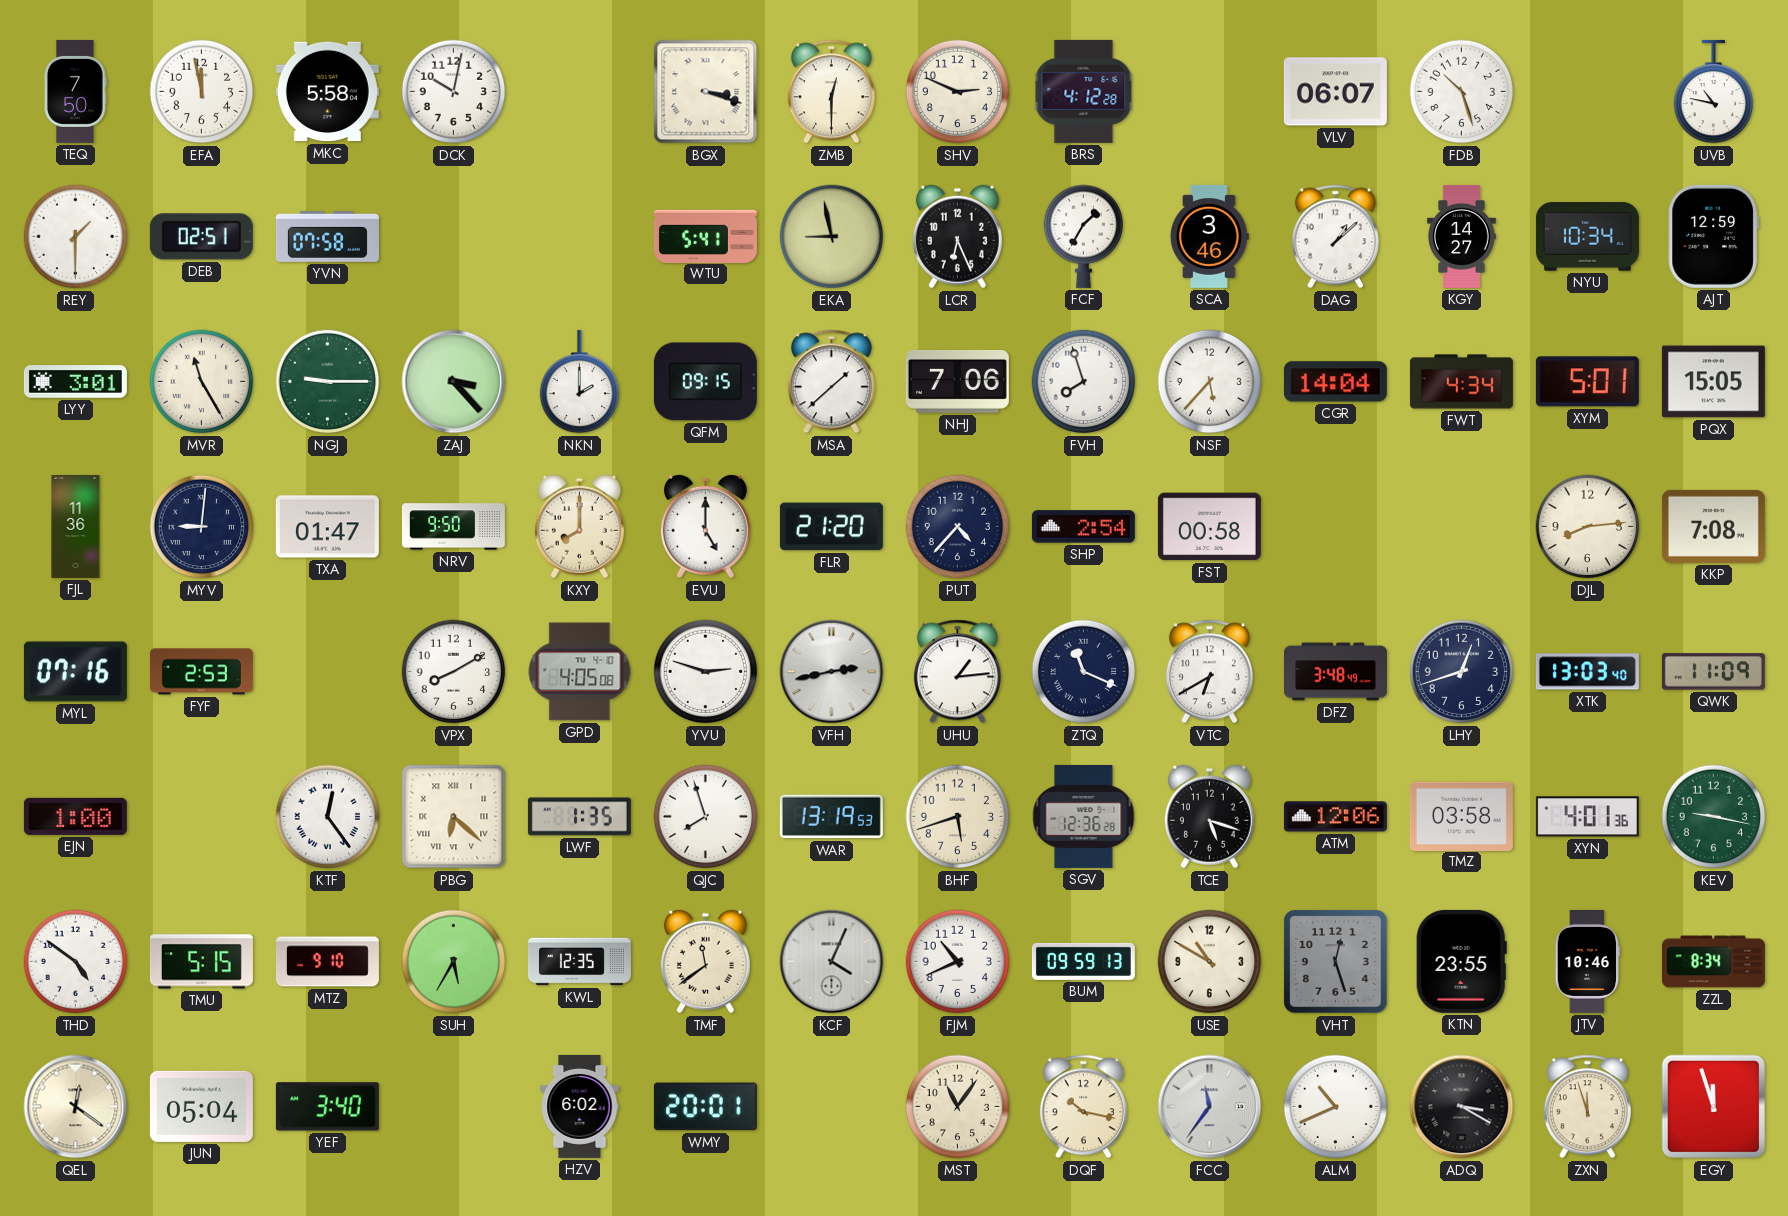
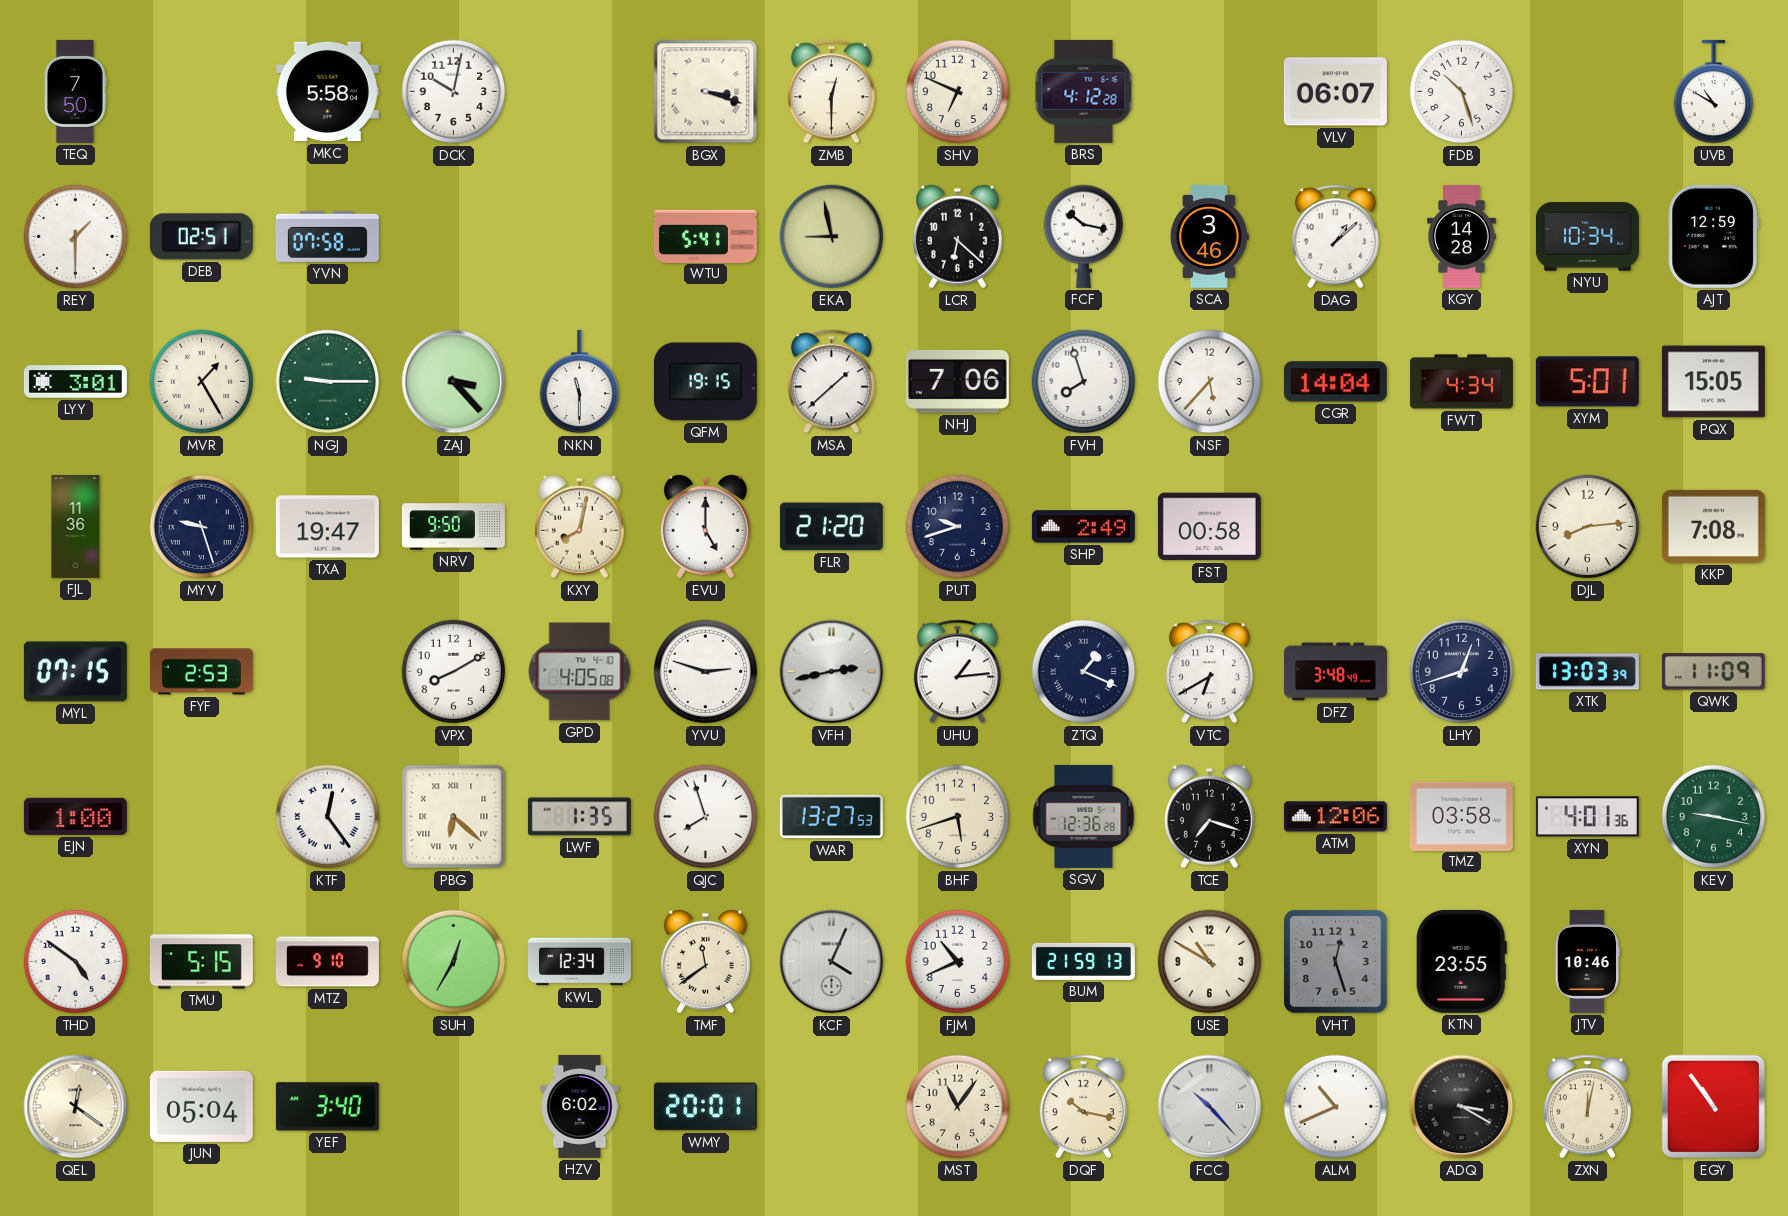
EFA: 11:58 -> none (202, 92)
SHV: 2:49 -> 6:49 (958, 92)
UVB: 10:47 -> 10:50 (1714, 92)
LCR: 6:26 -> 6:22 (957, 237)
FCF: 1:35 -> 10:17 (1084, 236)
KGY: 14:27 -> 14:28 (1462, 236)
MVR: 11:25 -> 1:25 (202, 382)
NKN: 2:00 -> 11:30 (580, 382)
QFM: 09:15 -> 19:15 (705, 382)
MYV: 9:01 -> 9:27 (202, 527)
TXA: 01:47 -> 19:47 (327, 527)
KXY: 8:00 -> 8:02 (579, 527)
PUT: 4:37 -> 9:42 (958, 527)
SHP: 2:54 -> 2:49 (1083, 527)
MYL: 07:16 -> 07:15 (75, 672)
ZTQ: 11:19 -> 1:19 (1084, 672)
XTK: 13:03:40 -> 13:03:39 (1587, 672)
WAR: 13:19 -> 13:27 (831, 817)
TCE: 5:18 -> 7:18 (1209, 817)
SUH: 5:35 -> 12:35 (454, 962)
KWL: 12:35 -> 12:34 (579, 962)
BUM: 09:59 -> 21:59 (1083, 961)
ZZL: 8:34 -> none (1713, 962)
FCC: 11:36 -> 10:23 (1210, 1107)
ZXN: 11:57 -> 12:02 (1587, 1107)
EGY: 11:57 -> 10:54 (1714, 1107)
